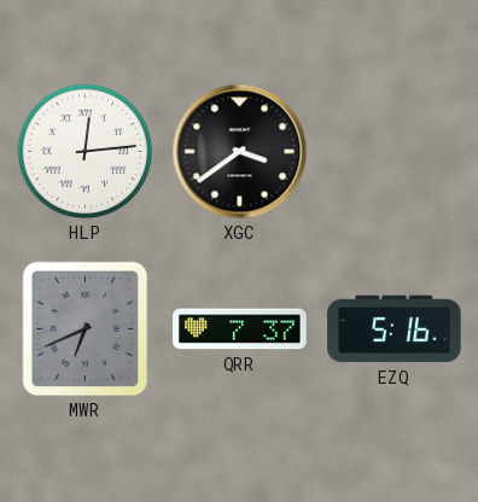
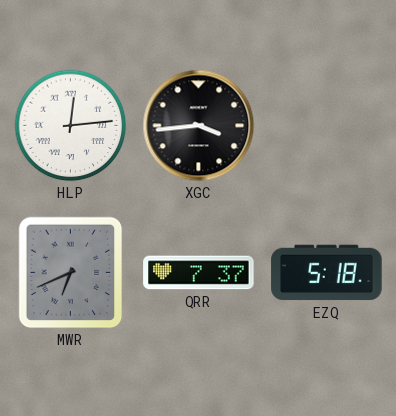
XGC: 3:39 -> 3:44 (199, 126)
EZQ: 5:16 -> 5:18 (327, 273)
